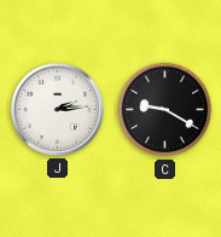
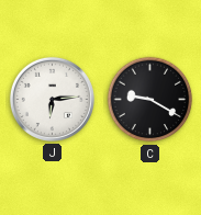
J: 2:14 -> 6:14 (52, 99)
